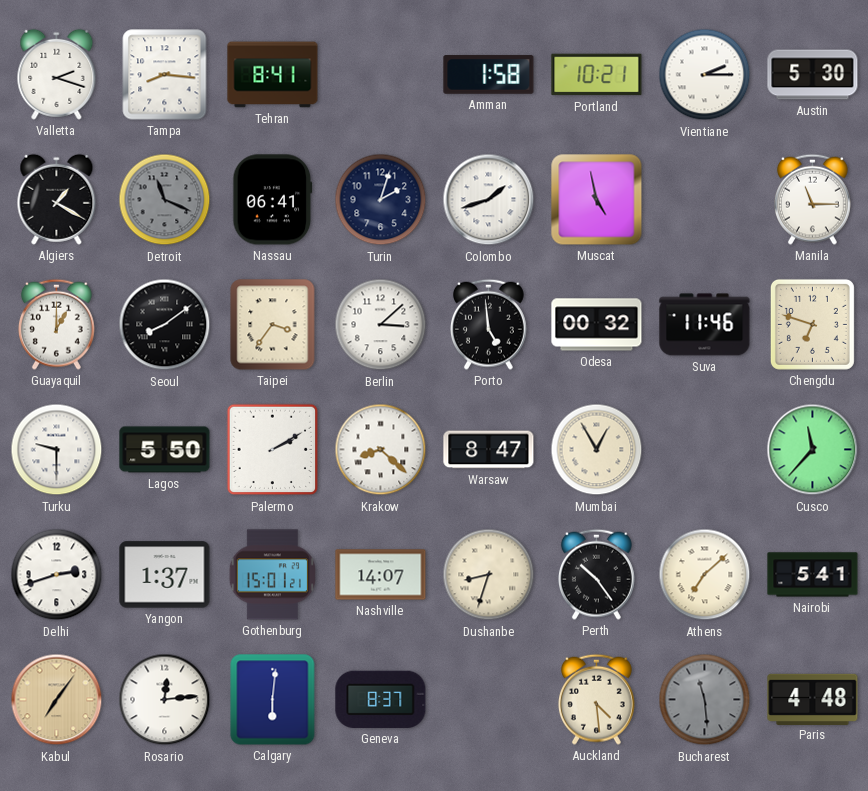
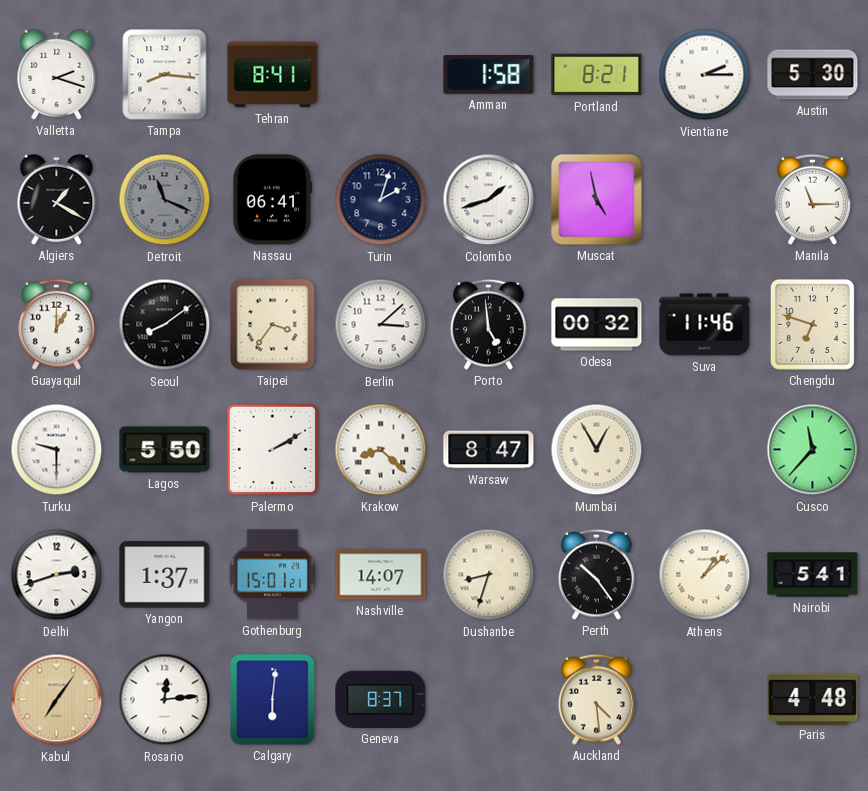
Portland: 10:21 -> 8:21 (597, 75)
Athens: 7:08 -> 1:08 (705, 575)
Bucharest: 11:29 -> none (705, 700)
